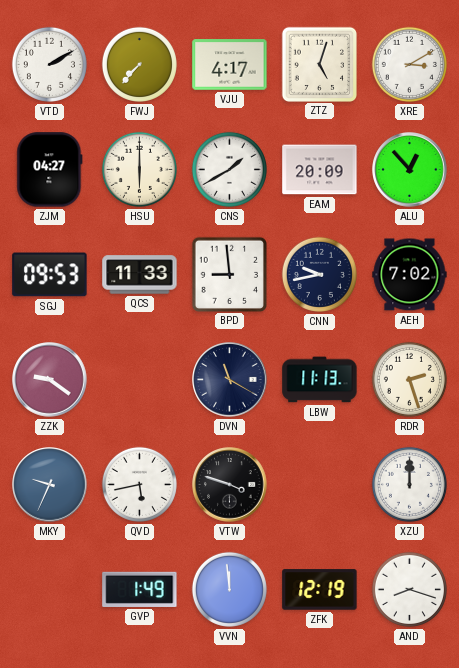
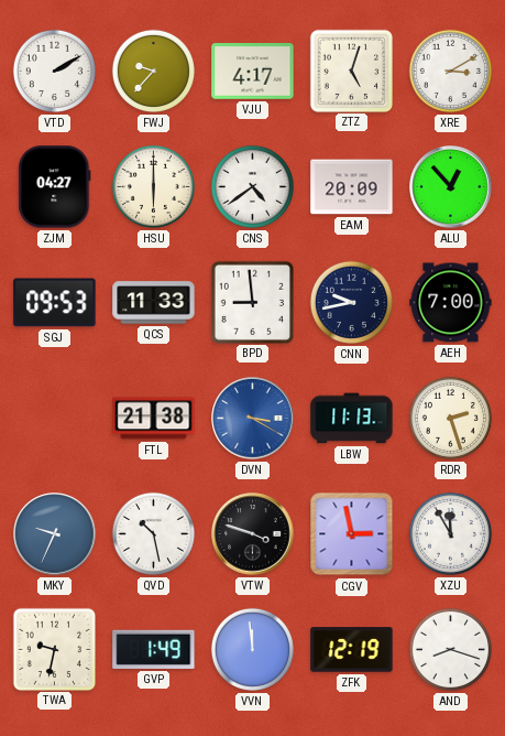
FWJ: 7:37 -> 9:37 (153, 71)
CNS: 1:40 -> 4:39 (252, 186)
AEH: 7:02 -> 7:00 (451, 303)
ZZK: 9:21 -> none (50, 380)
FTL: none -> 21:38 (154, 419)
DVN: 11:20 -> 3:20 (253, 419)
DVN dial: navy -> blue (253, 419)
QVD: 5:43 -> 10:28 (153, 533)
CGV: none -> 2:58 (352, 534)
XZU: 12:00 -> 11:55 (450, 533)
TWA: none -> 9:32 (54, 649)
